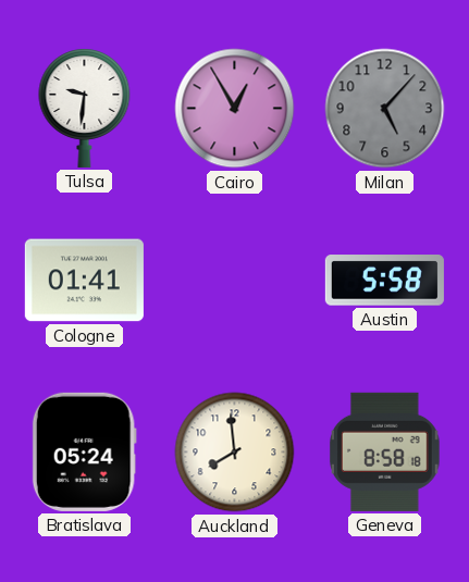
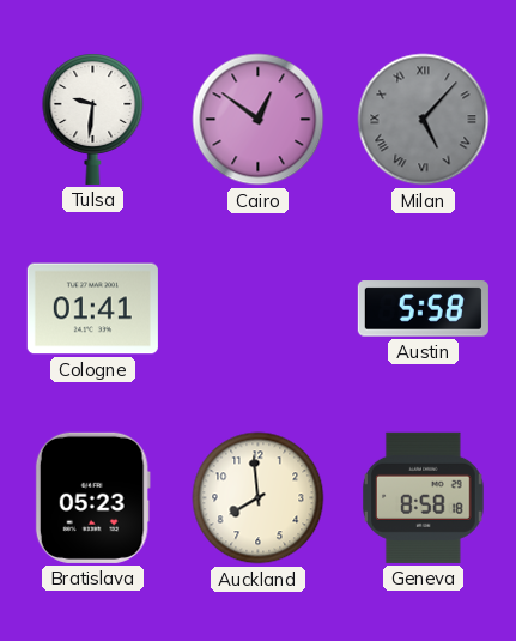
Cairo: 12:55 -> 12:51 (259, 120)
Milan numerals: Arabic -> Roman (424, 120)
Bratislava: 05:24 -> 05:23 (92, 497)
